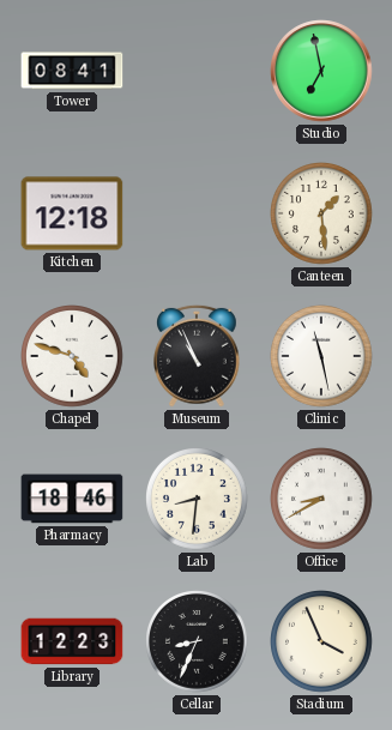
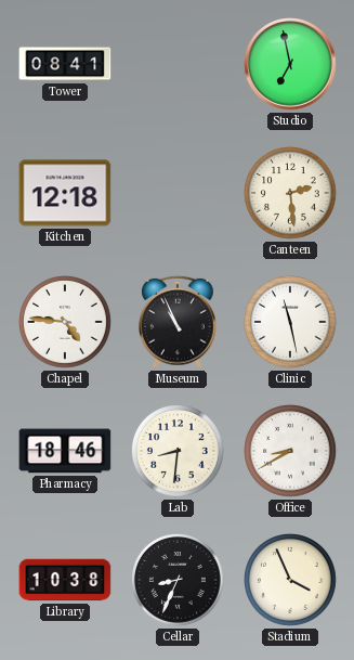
Canteen: 1:29 -> 2:29 (291, 194)
Chapel: 4:48 -> 4:46 (66, 323)
Library: 12:23 -> 10:38 (65, 580)
